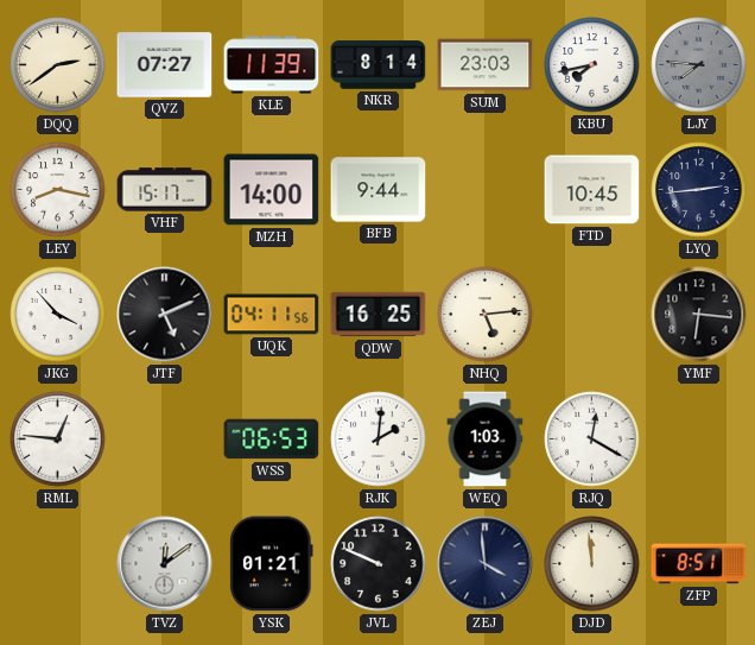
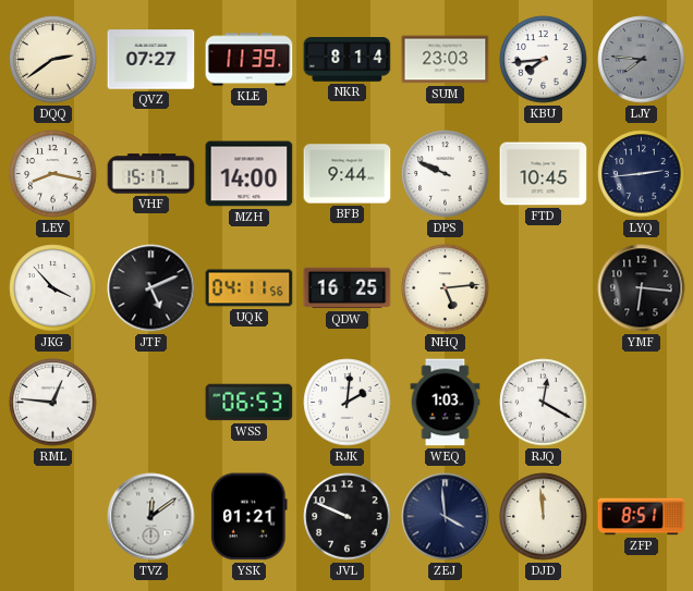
KBU: 7:43 -> 7:44 (544, 60)
DPS: none -> 9:49 (446, 174)
